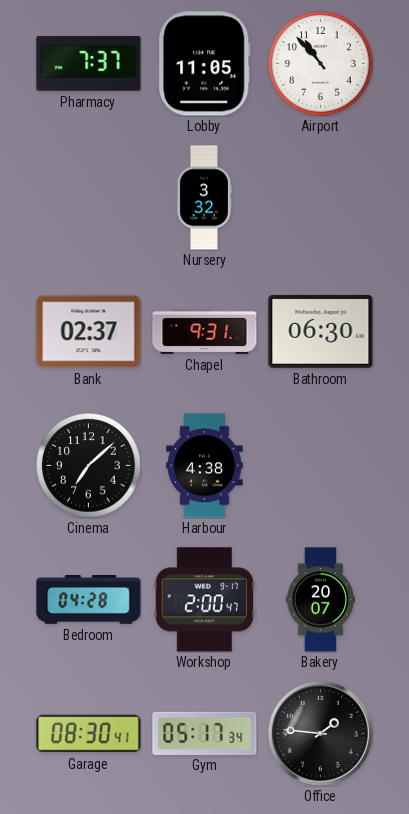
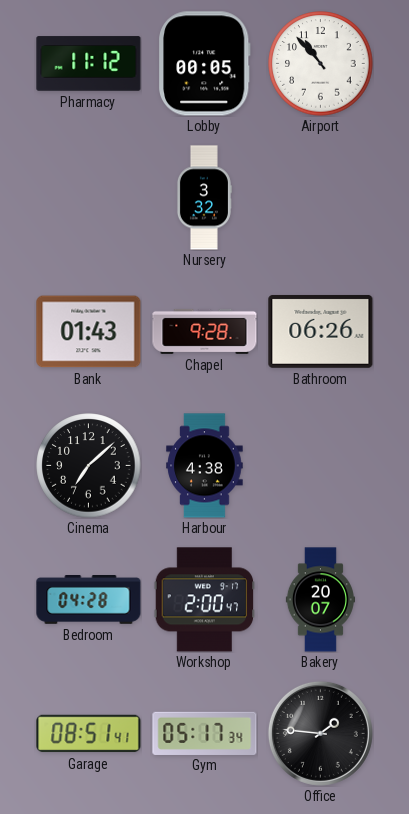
Pharmacy: 7:37 -> 11:12 (89, 64)
Lobby: 11:05 -> 00:05 (205, 64)
Bank: 02:37 -> 01:43 (89, 332)
Chapel: 9:31 -> 9:28 (205, 331)
Bathroom: 06:30 -> 06:26 (321, 331)
Garage: 08:30 -> 08:51 (89, 734)
